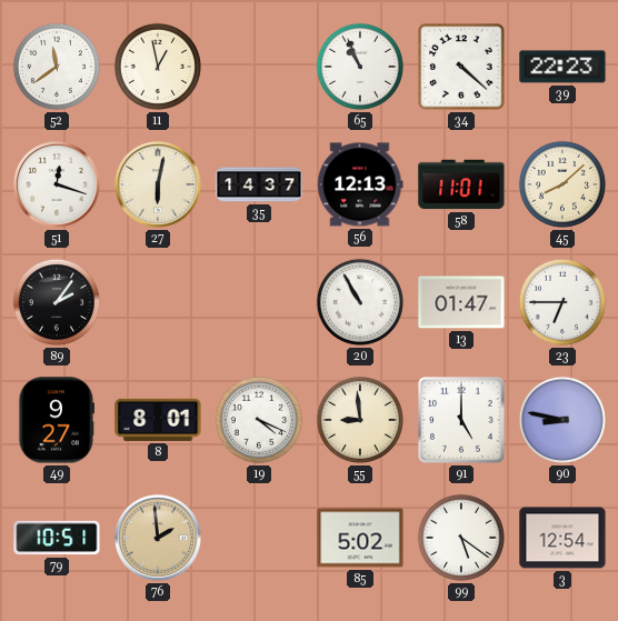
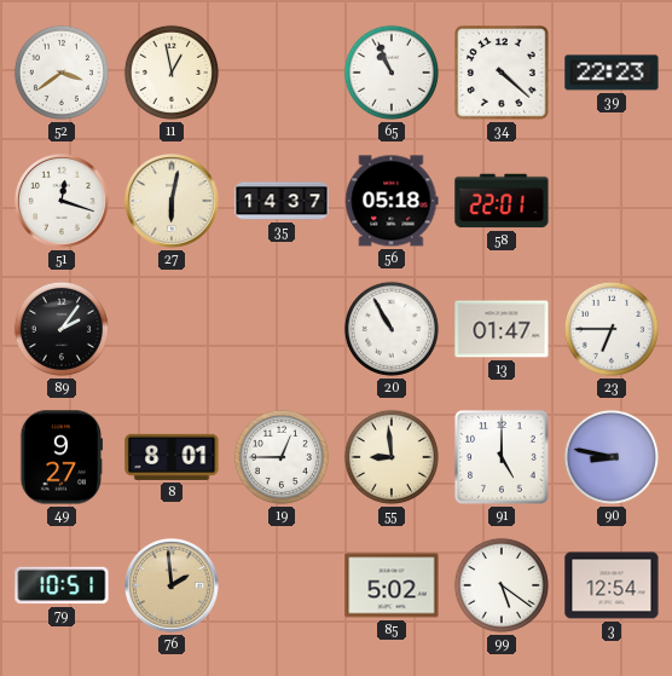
52: 11:39 -> 3:39 (62, 73)
56: 12:13 -> 05:18 (392, 201)
58: 11:01 -> 22:01 (502, 201)
45: 8:08 -> none (562, 184)
19: 4:19 -> 12:45 (282, 457)
